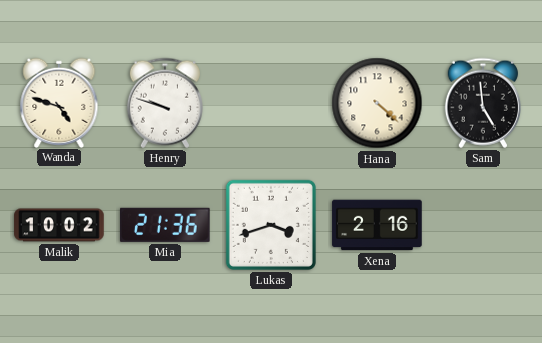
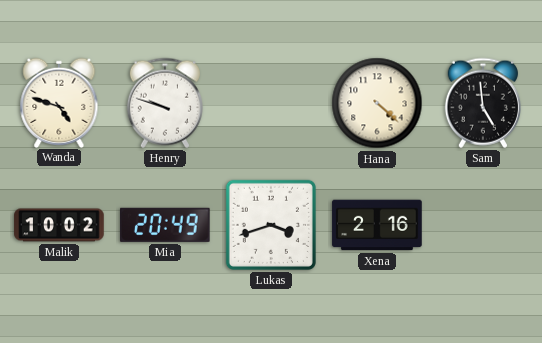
Mia: 21:36 -> 20:49 (166, 225)
